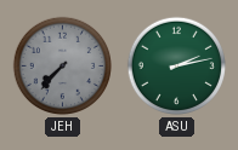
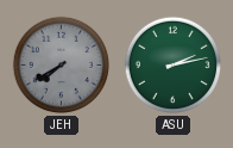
JEH: 7:37 -> 7:40 (62, 66)
